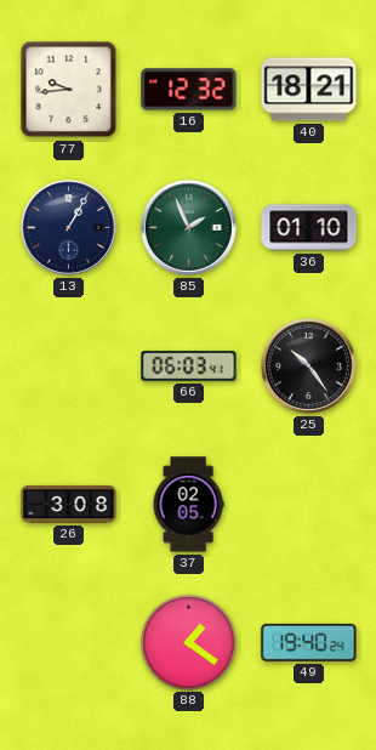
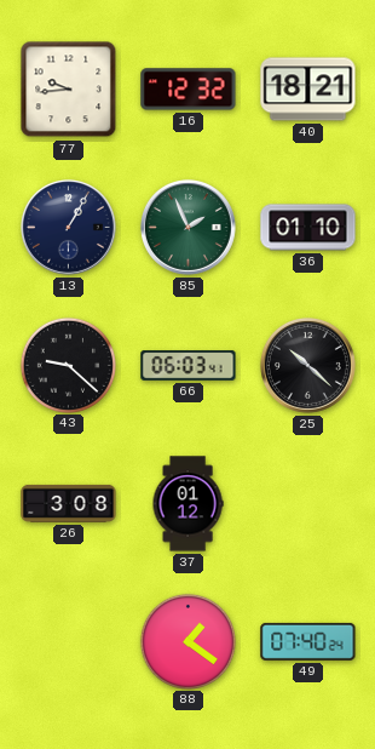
43: none -> 9:22 (68, 365)
25: 10:24 -> 10:22 (307, 365)
37: 02:05 -> 01:12 (187, 504)
49: 19:40 -> 07:40 (308, 641)
